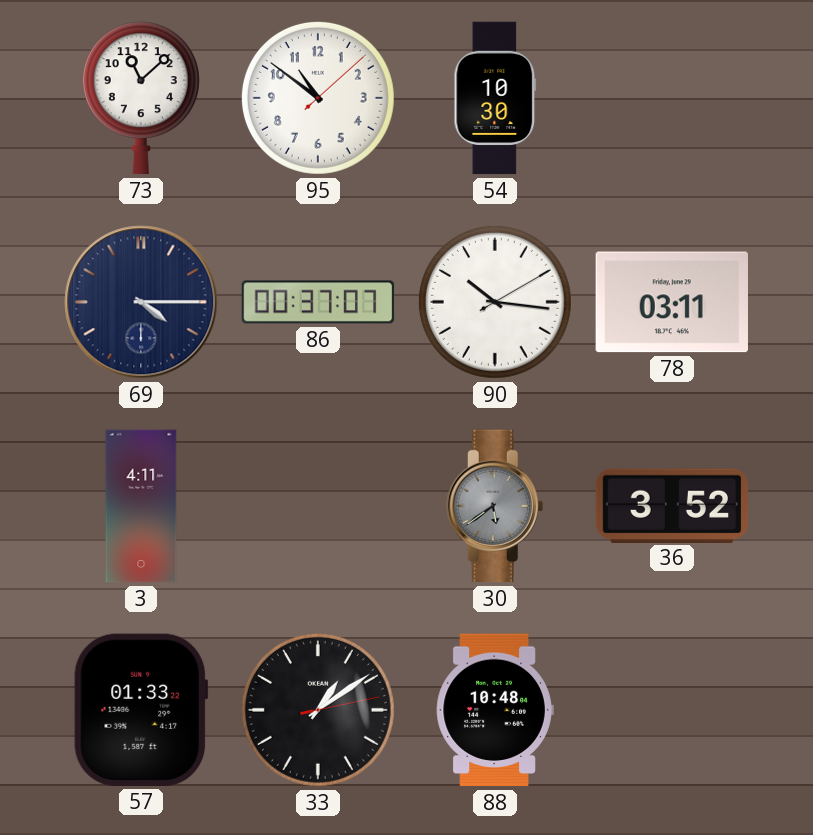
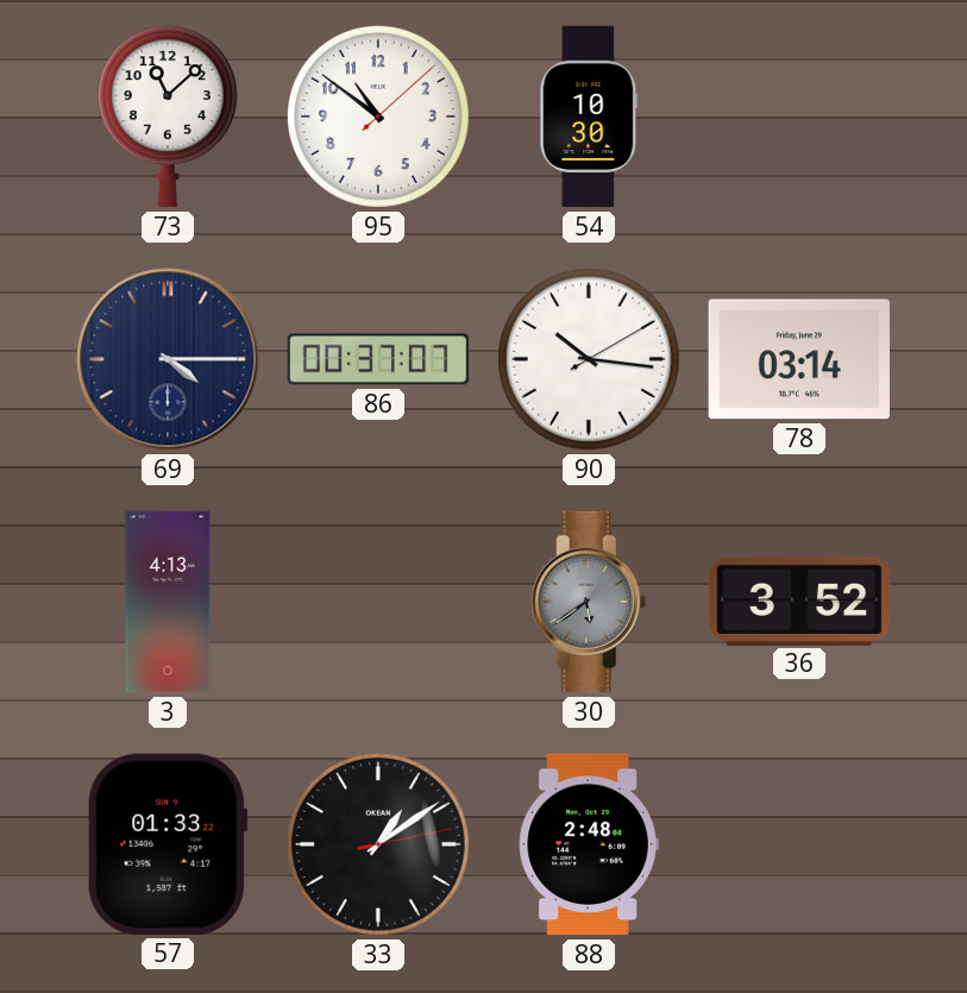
78: 03:11 -> 03:14 (799, 359)
3: 4:11 -> 4:13 (168, 602)
88: 10:48 -> 2:48 (589, 844)
